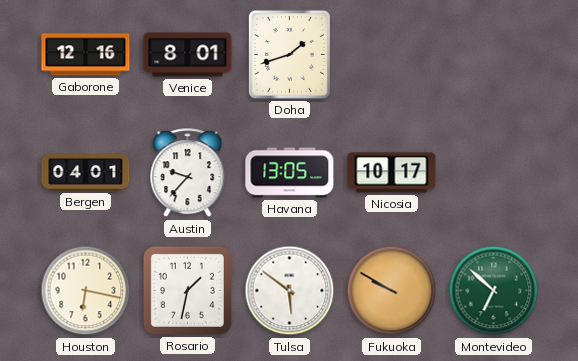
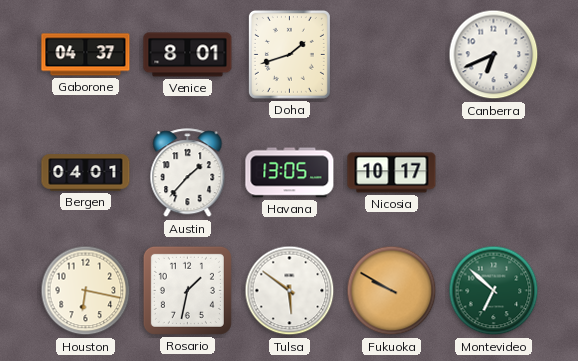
Gaborone: 12:16 -> 04:37 (86, 55)
Canberra: none -> 6:41 (494, 55)
Austin: 9:37 -> 1:37 (188, 173)
